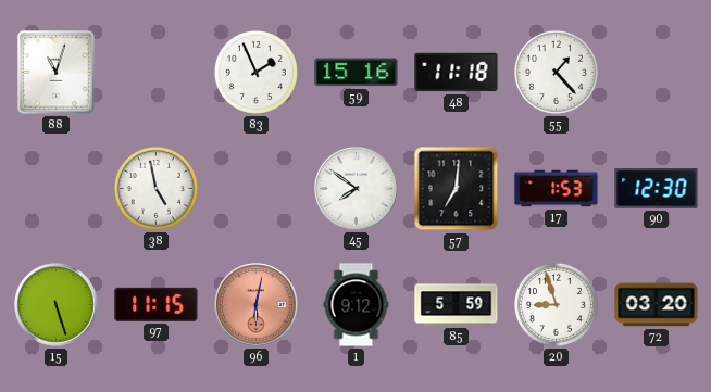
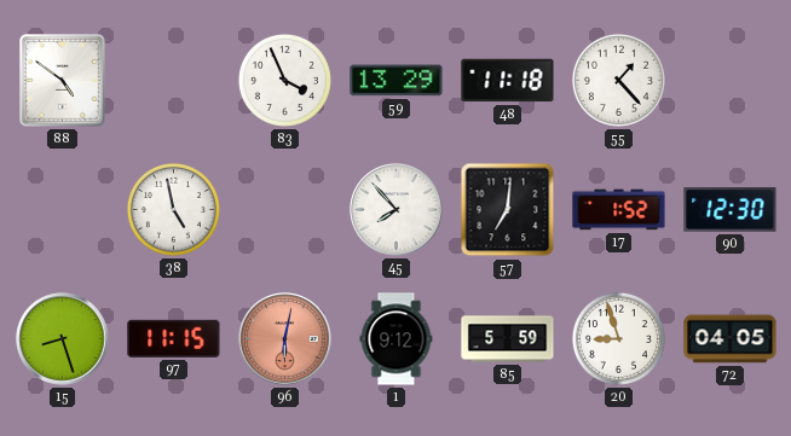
88: 11:03 -> 4:51 (63, 81)
83: 1:56 -> 3:56 (284, 80)
59: 15:16 -> 13:29 (397, 81)
45: 7:51 -> 7:53 (397, 210)
17: 1:53 -> 1:52 (619, 210)
15: 5:27 -> 8:27 (63, 339)
72: 03:20 -> 04:05 (731, 339)
